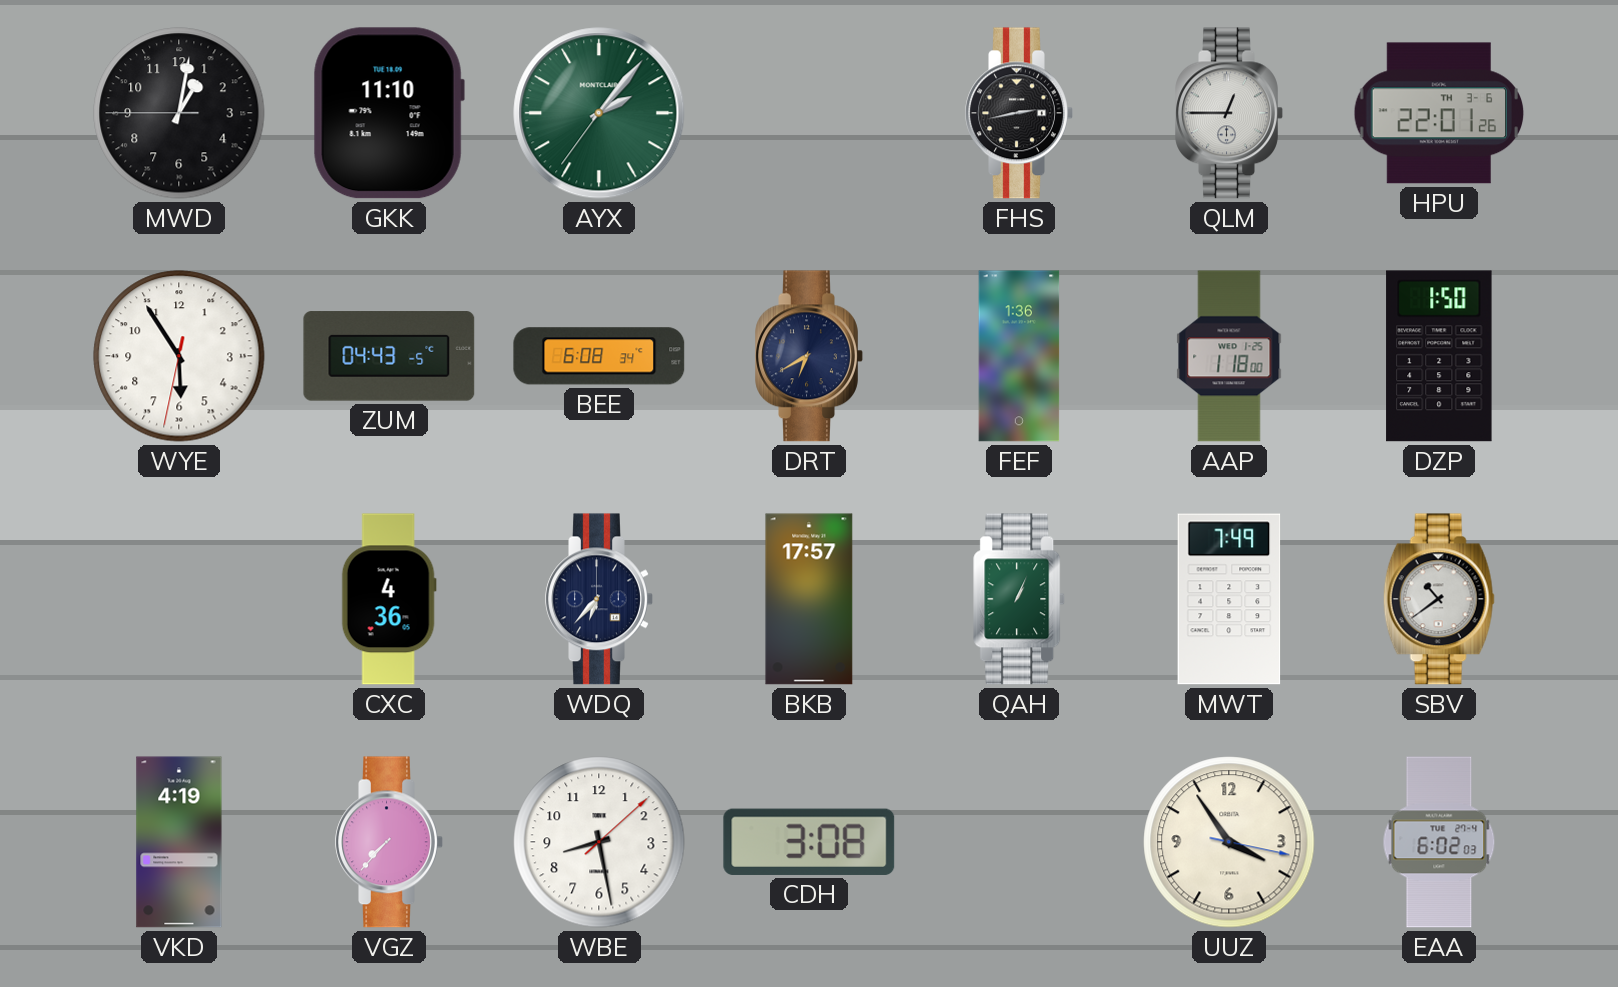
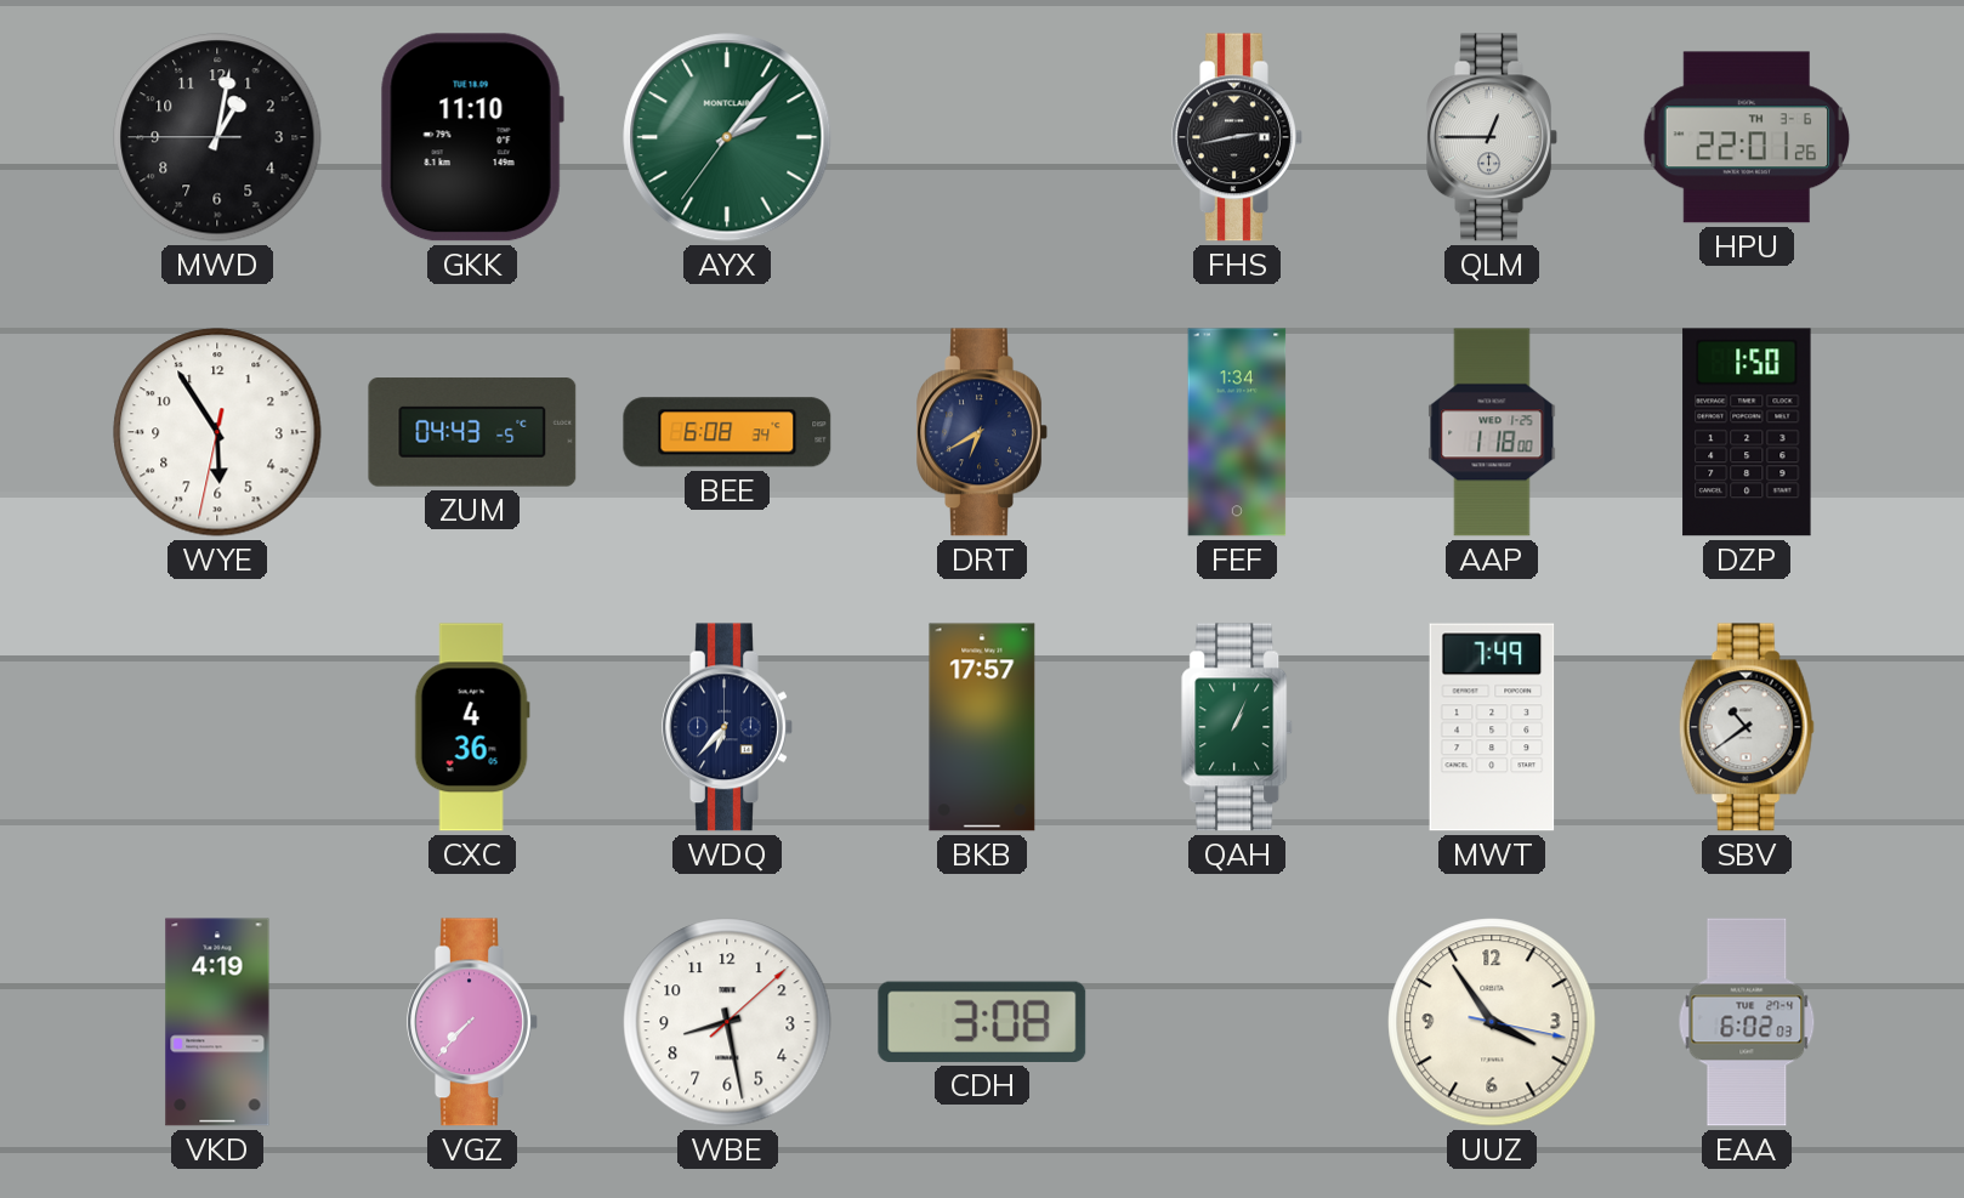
FEF: 1:36 -> 1:34 (1237, 432)
